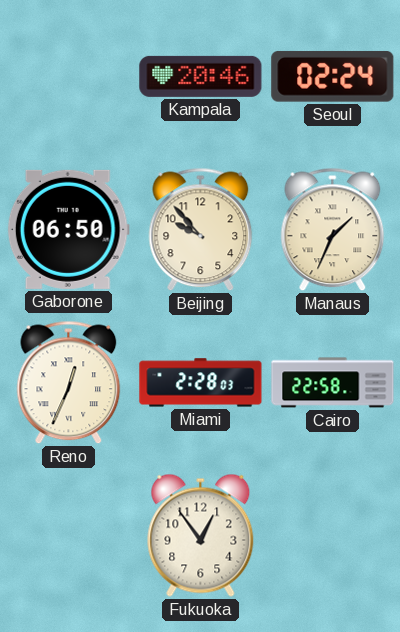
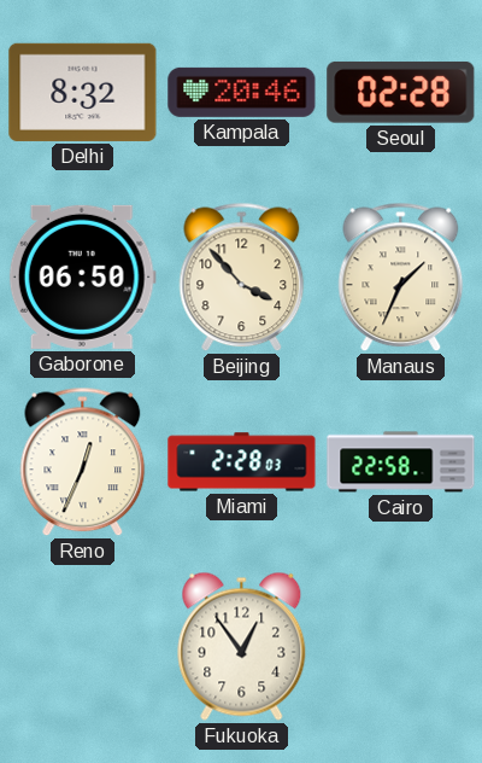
Delhi: none -> 8:32 (83, 92)
Seoul: 02:24 -> 02:28 (401, 92)
Beijing: 9:53 -> 3:53 (242, 278)
